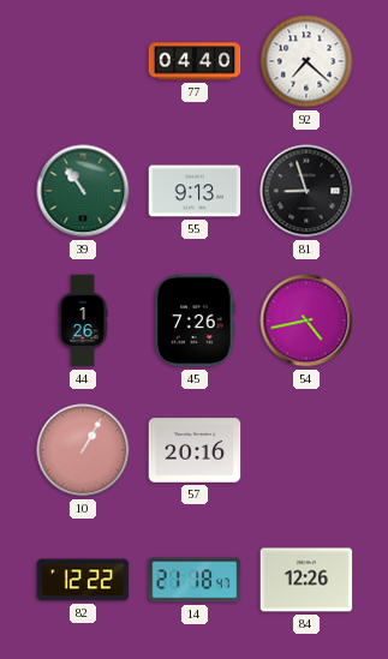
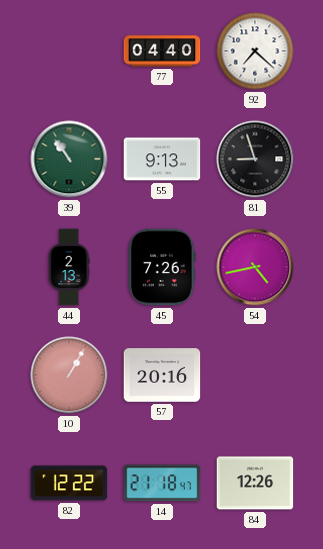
44: 1:26 -> 2:13 (69, 267)
